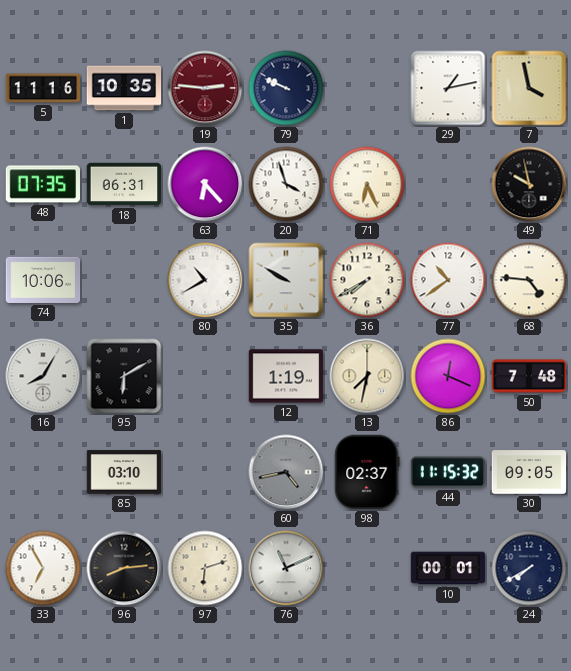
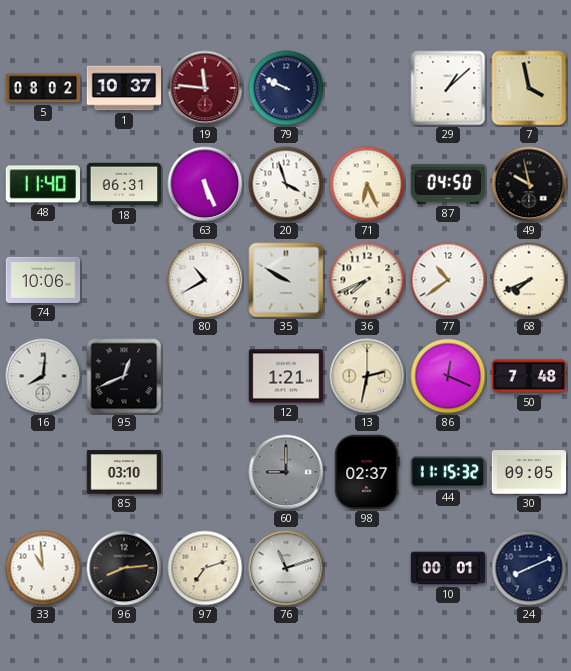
5: 11:16 -> 08:02 (43, 88)
1: 10:35 -> 10:37 (124, 88)
19: 2:46 -> 11:46 (205, 88)
29: 1:13 -> 1:08 (448, 88)
48: 07:35 -> 11:40 (42, 184)
63: 6:23 -> 5:26 (205, 184)
87: none -> 04:50 (448, 184)
36: 7:40 -> 7:41 (367, 280)
68: 4:46 -> 7:41 (529, 280)
16: 8:05 -> 8:01 (43, 376)
95: 6:10 -> 12:41 (124, 376)
12: 1:19 -> 1:21 (286, 376)
13: 7:32 -> 2:32 (367, 376)
60: 4:43 -> 9:00 (286, 472)
33: 6:55 -> 10:59 (43, 568)
97: 6:12 -> 7:12 (205, 568)
76: 11:11 -> 11:12 (286, 568)
24: 7:40 -> 8:11 (529, 568)
